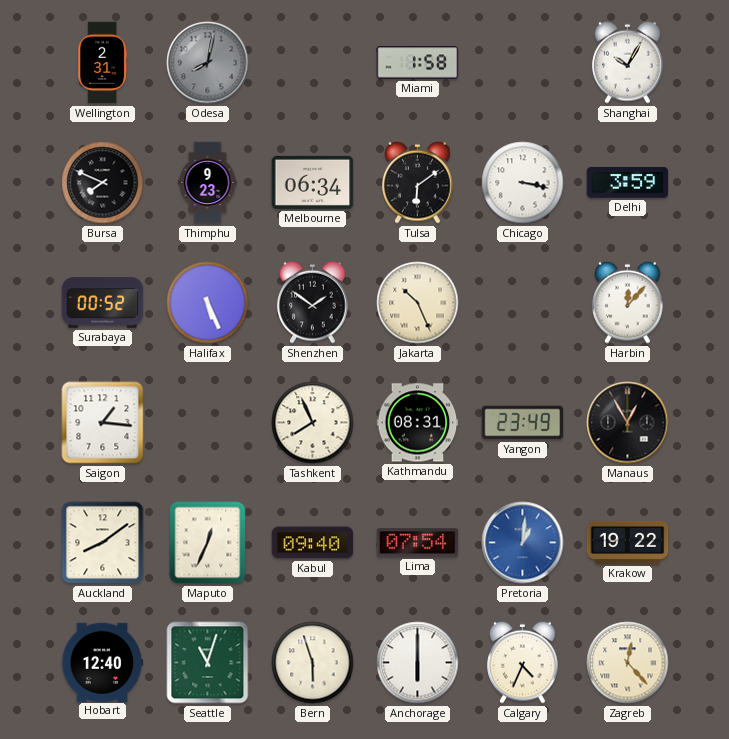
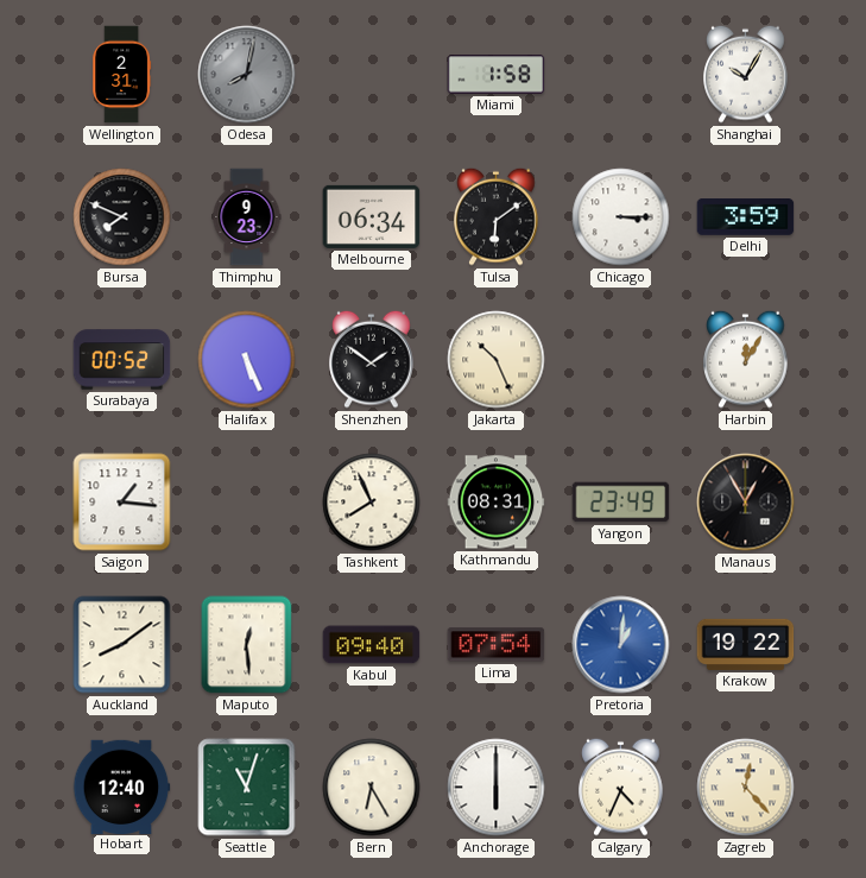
Chicago: 3:17 -> 3:15 (621, 217)
Harbin: 12:07 -> 12:05 (746, 359)
Maputo: 12:34 -> 12:29 (247, 645)
Bern: 5:57 -> 6:25 (372, 788)
